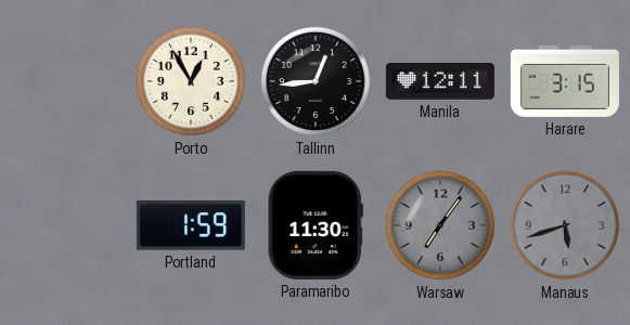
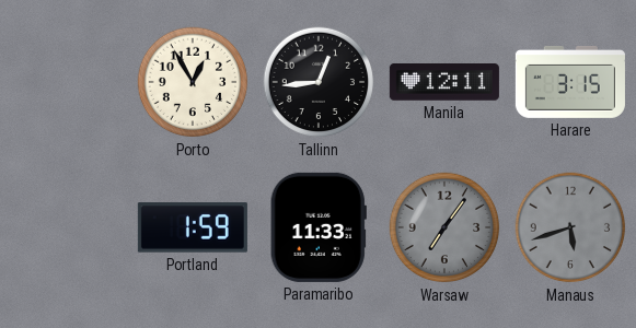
Paramaribo: 11:30 -> 11:33 (319, 227)
